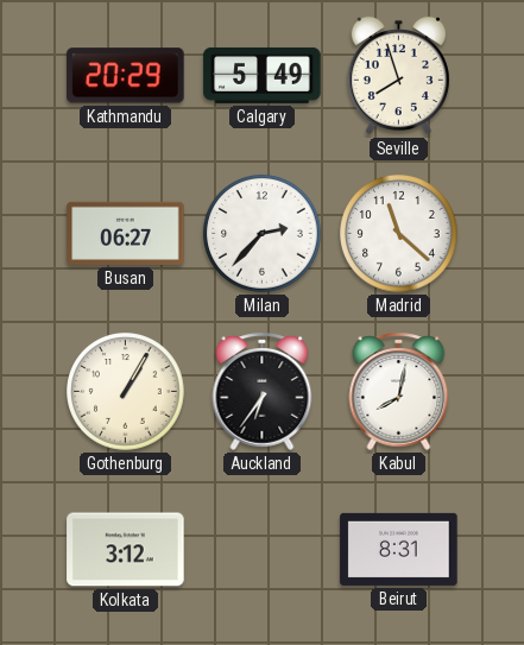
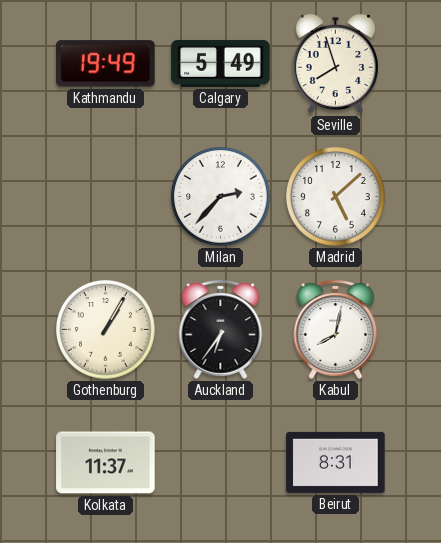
Kathmandu: 20:29 -> 19:49 (106, 64)
Busan: 06:27 -> none (126, 233)
Madrid: 11:22 -> 5:08 (336, 197)
Kolkata: 3:12 -> 11:37 (106, 463)
